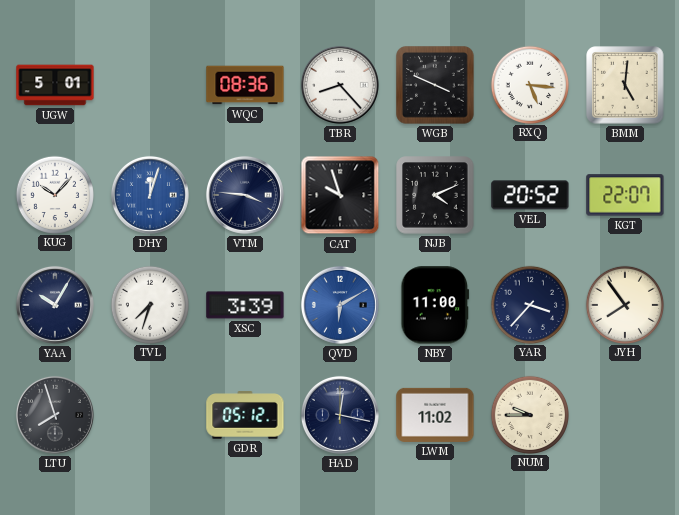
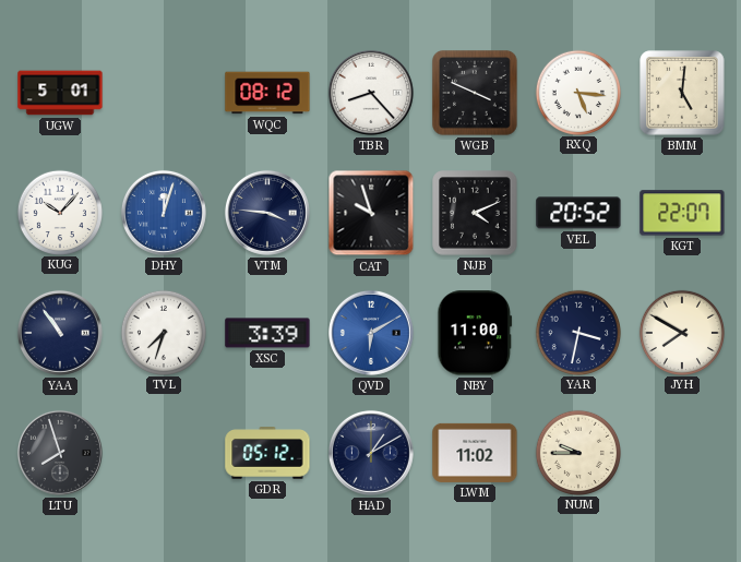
WQC: 08:36 -> 08:12 (267, 93)
YAA: 10:05 -> 10:54 (60, 333)
YAR: 3:37 -> 3:32 (577, 332)
JYH: 7:54 -> 7:50 (681, 332)
HAD: 12:17 -> 1:10 (371, 453)
